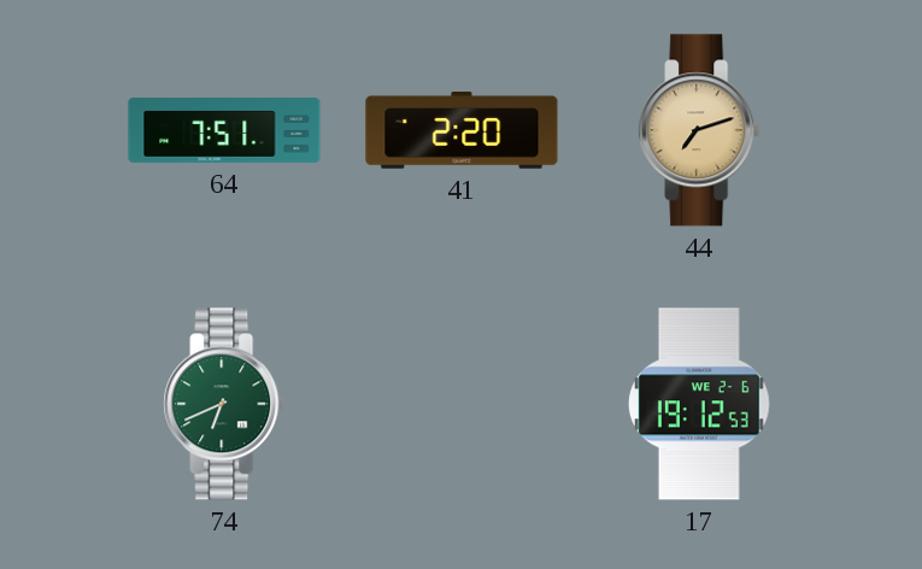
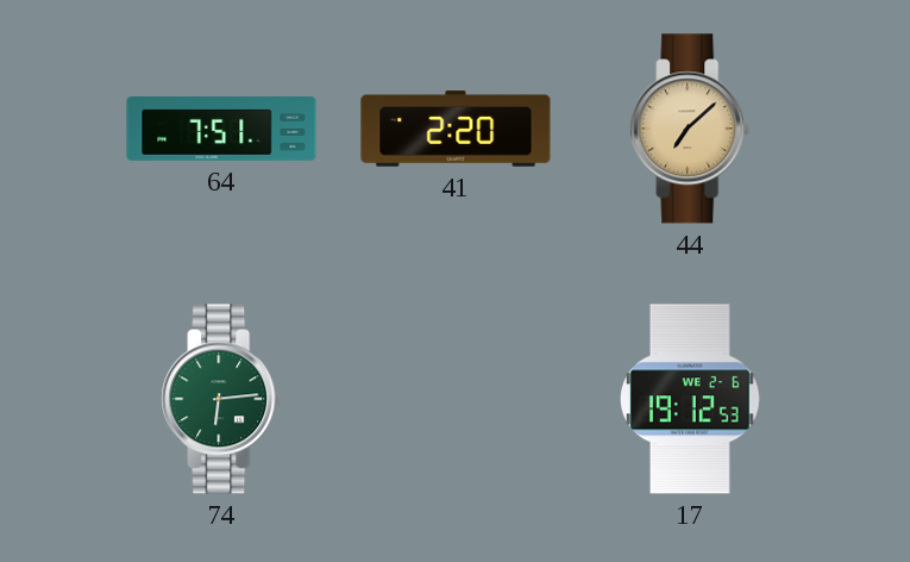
44: 7:12 -> 7:08 (690, 129)
74: 6:41 -> 6:14 (221, 399)
